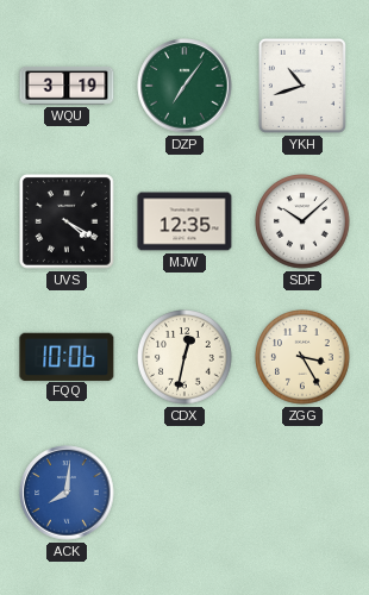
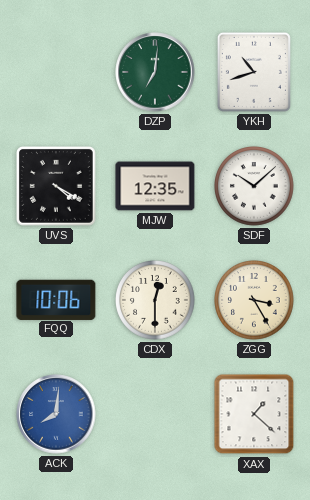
WQU: 3:19 -> none (67, 87)
DZP: 7:06 -> 7:01 (155, 72)
CDX: 12:32 -> 12:30 (156, 301)
XAX: none -> 1:22 (254, 414)
